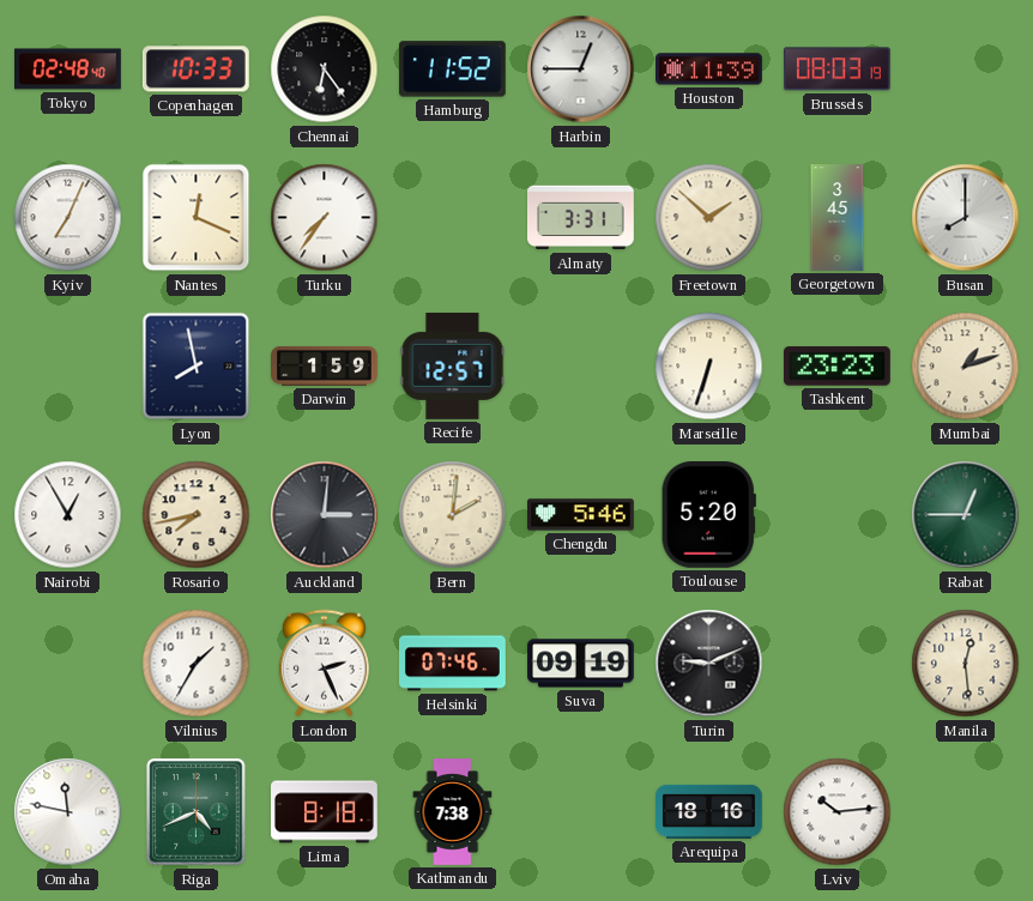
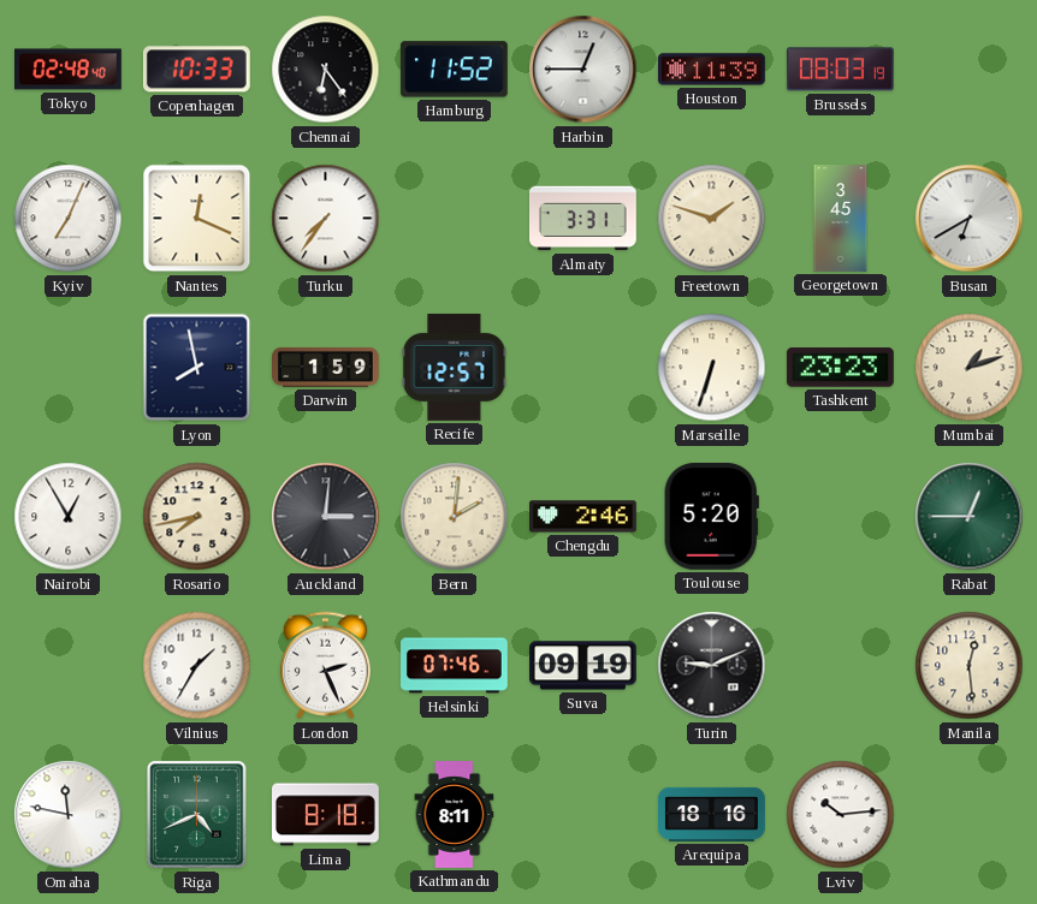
Freetown: 1:52 -> 1:48 (712, 219)
Busan: 8:00 -> 6:40 (970, 219)
Chengdu: 5:46 -> 2:46 (583, 517)
Kathmandu: 7:38 -> 8:11 (455, 815)
